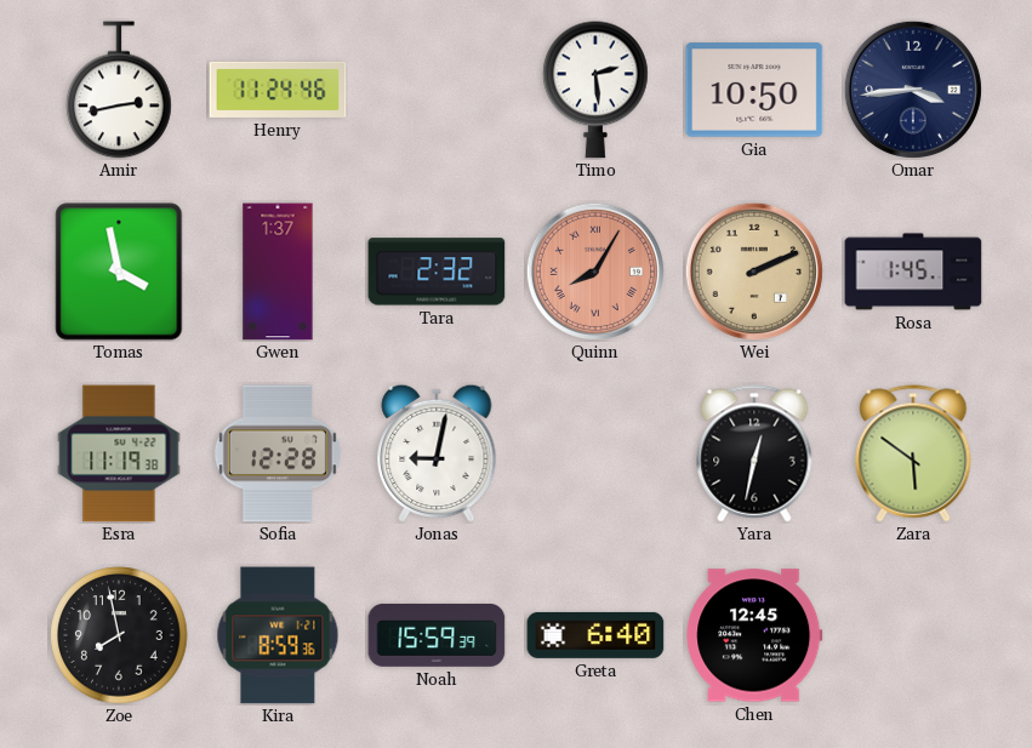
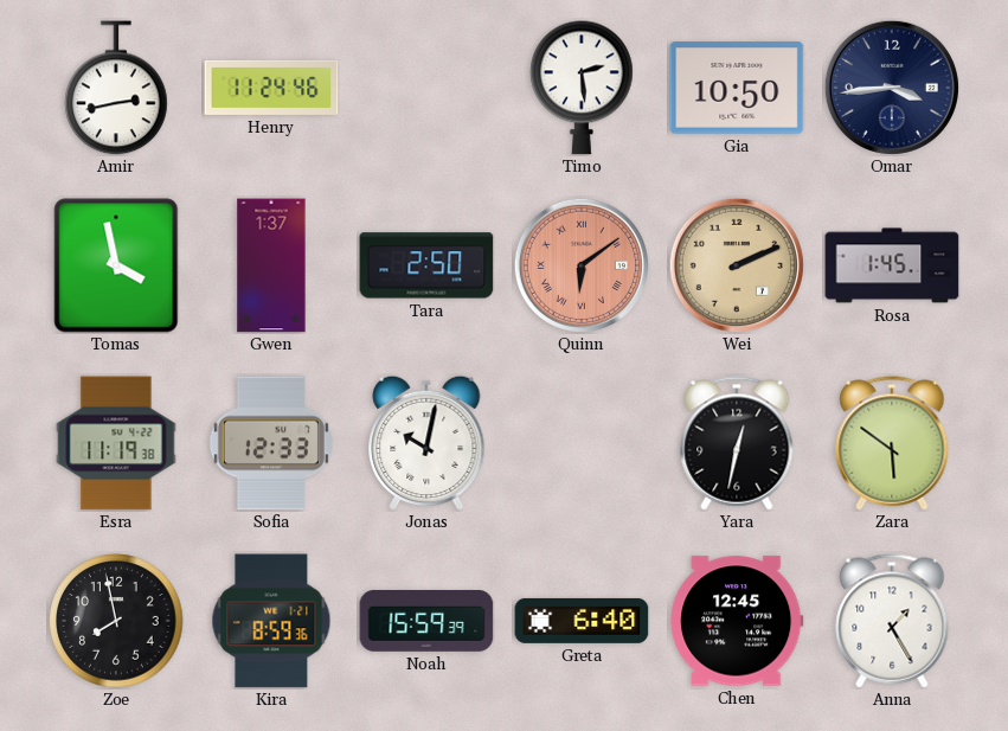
Tara: 2:32 -> 2:50 (426, 265)
Quinn: 8:05 -> 6:09 (582, 265)
Sofia: 12:28 -> 12:33 (271, 443)
Jonas: 9:02 -> 10:02 (426, 443)
Anna: none -> 1:25 (892, 621)
